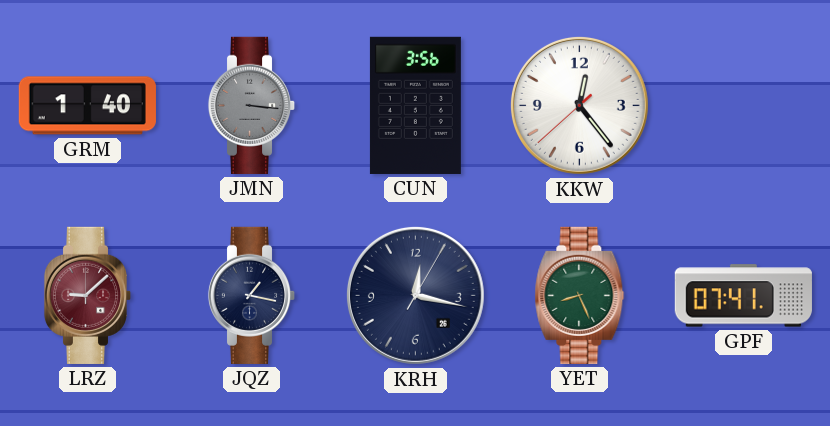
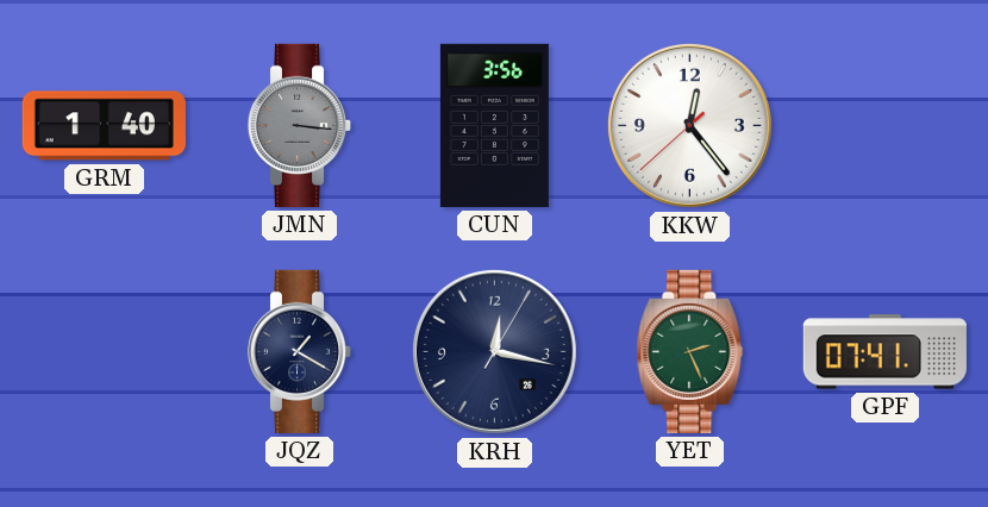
LRZ: 9:08 -> none (88, 295)
JQZ: 1:17 -> 1:20 (300, 351)
YET: 8:26 -> 2:26 (690, 351)
